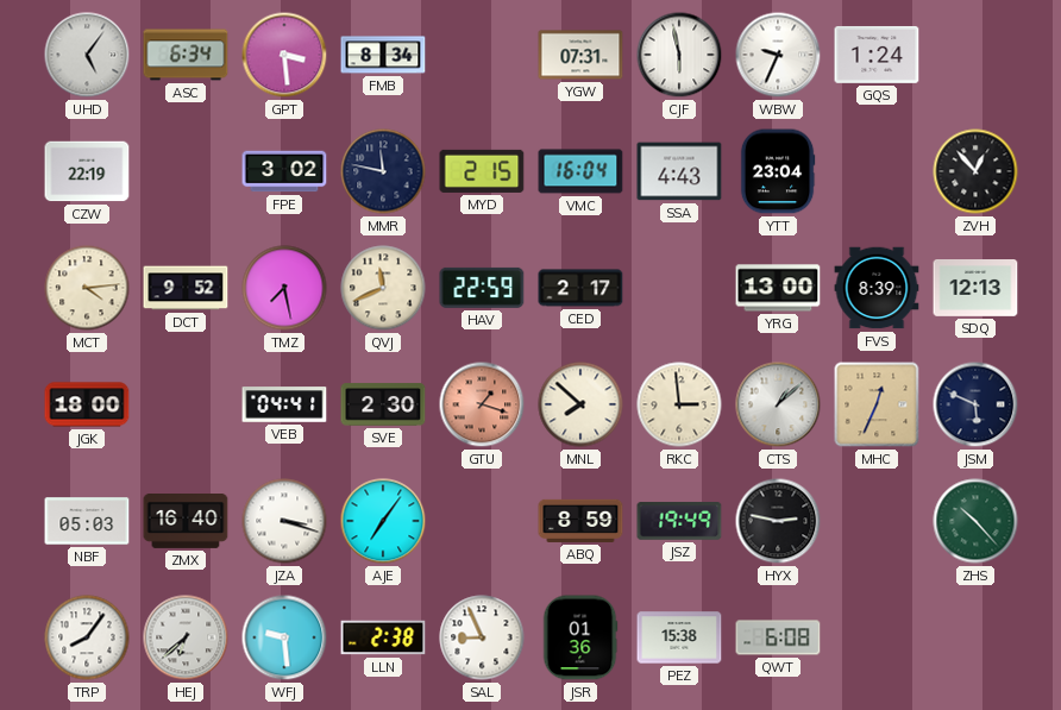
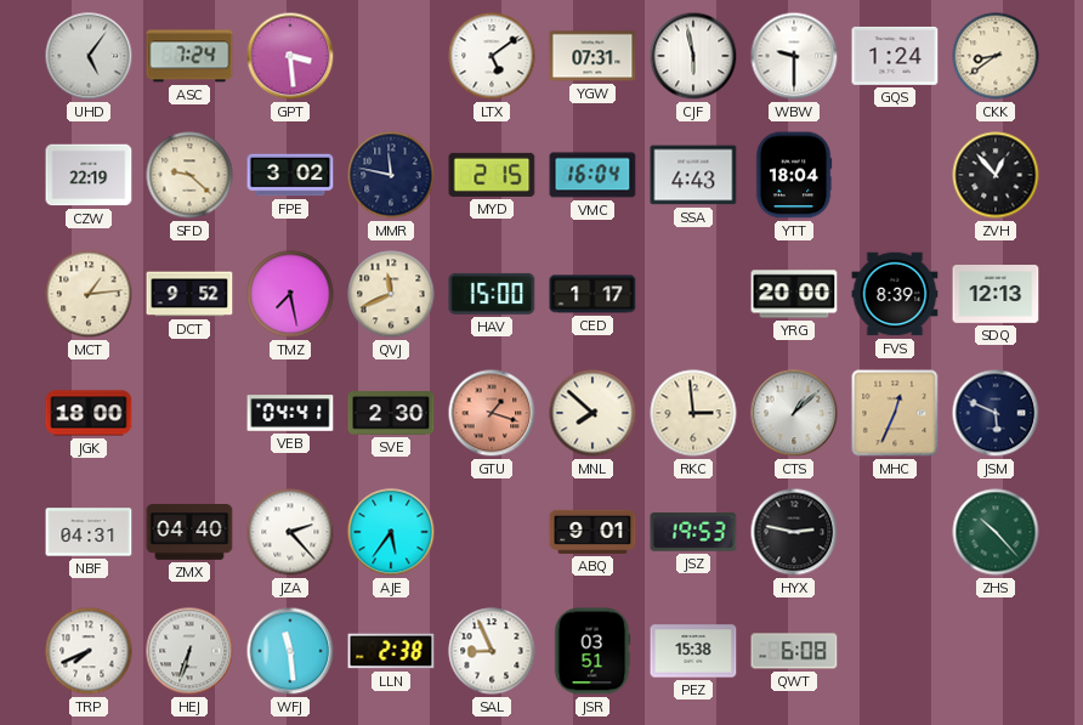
ASC: 6:34 -> 7:24 (189, 56)
FMB: 8:34 -> none (383, 55)
LTX: none -> 5:09 (492, 56)
WBW: 9:34 -> 9:30 (794, 56)
CKK: none -> 8:39 (996, 56)
SFD: none -> 9:22 (189, 175)
YTT: 23:04 -> 18:04 (794, 175)
MCT: 4:14 -> 1:14 (89, 294)
HAV: 22:59 -> 15:00 (492, 294)
CED: 2:17 -> 1:17 (592, 294)
YRG: 13:00 -> 20:00 (794, 294)
NBF: 05:03 -> 04:31 (89, 532)
ZMX: 16:40 -> 04:40 (189, 533)
JZA: 3:18 -> 2:23 (290, 532)
AJE: 7:06 -> 5:36 (391, 532)
ABQ: 8:59 -> 9:01 (592, 532)
JSZ: 19:49 -> 19:53 (693, 532)
TRP: 8:06 -> 7:41 (89, 651)
HEJ: 6:38 -> 6:33 (189, 651)
WFJ: 9:29 -> 11:29 (290, 651)
JSR: 01:36 -> 03:51 (592, 651)
